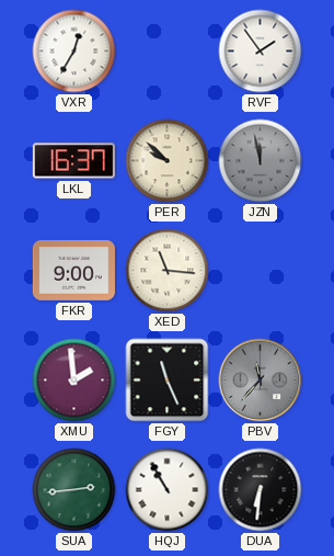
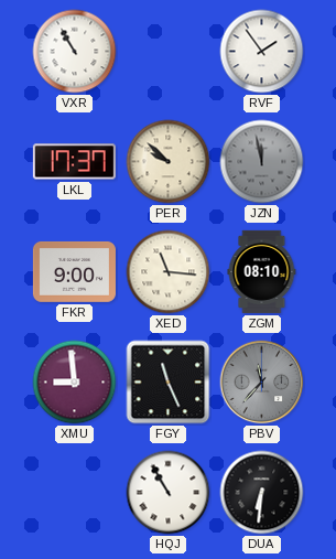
VXR: 12:35 -> 10:55 (75, 52)
LKL: 16:37 -> 17:37 (74, 162)
ZGM: none -> 08:10 (262, 271)
XMU: 1:59 -> 8:59 (75, 383)
SUA: 2:44 -> none (74, 490)
